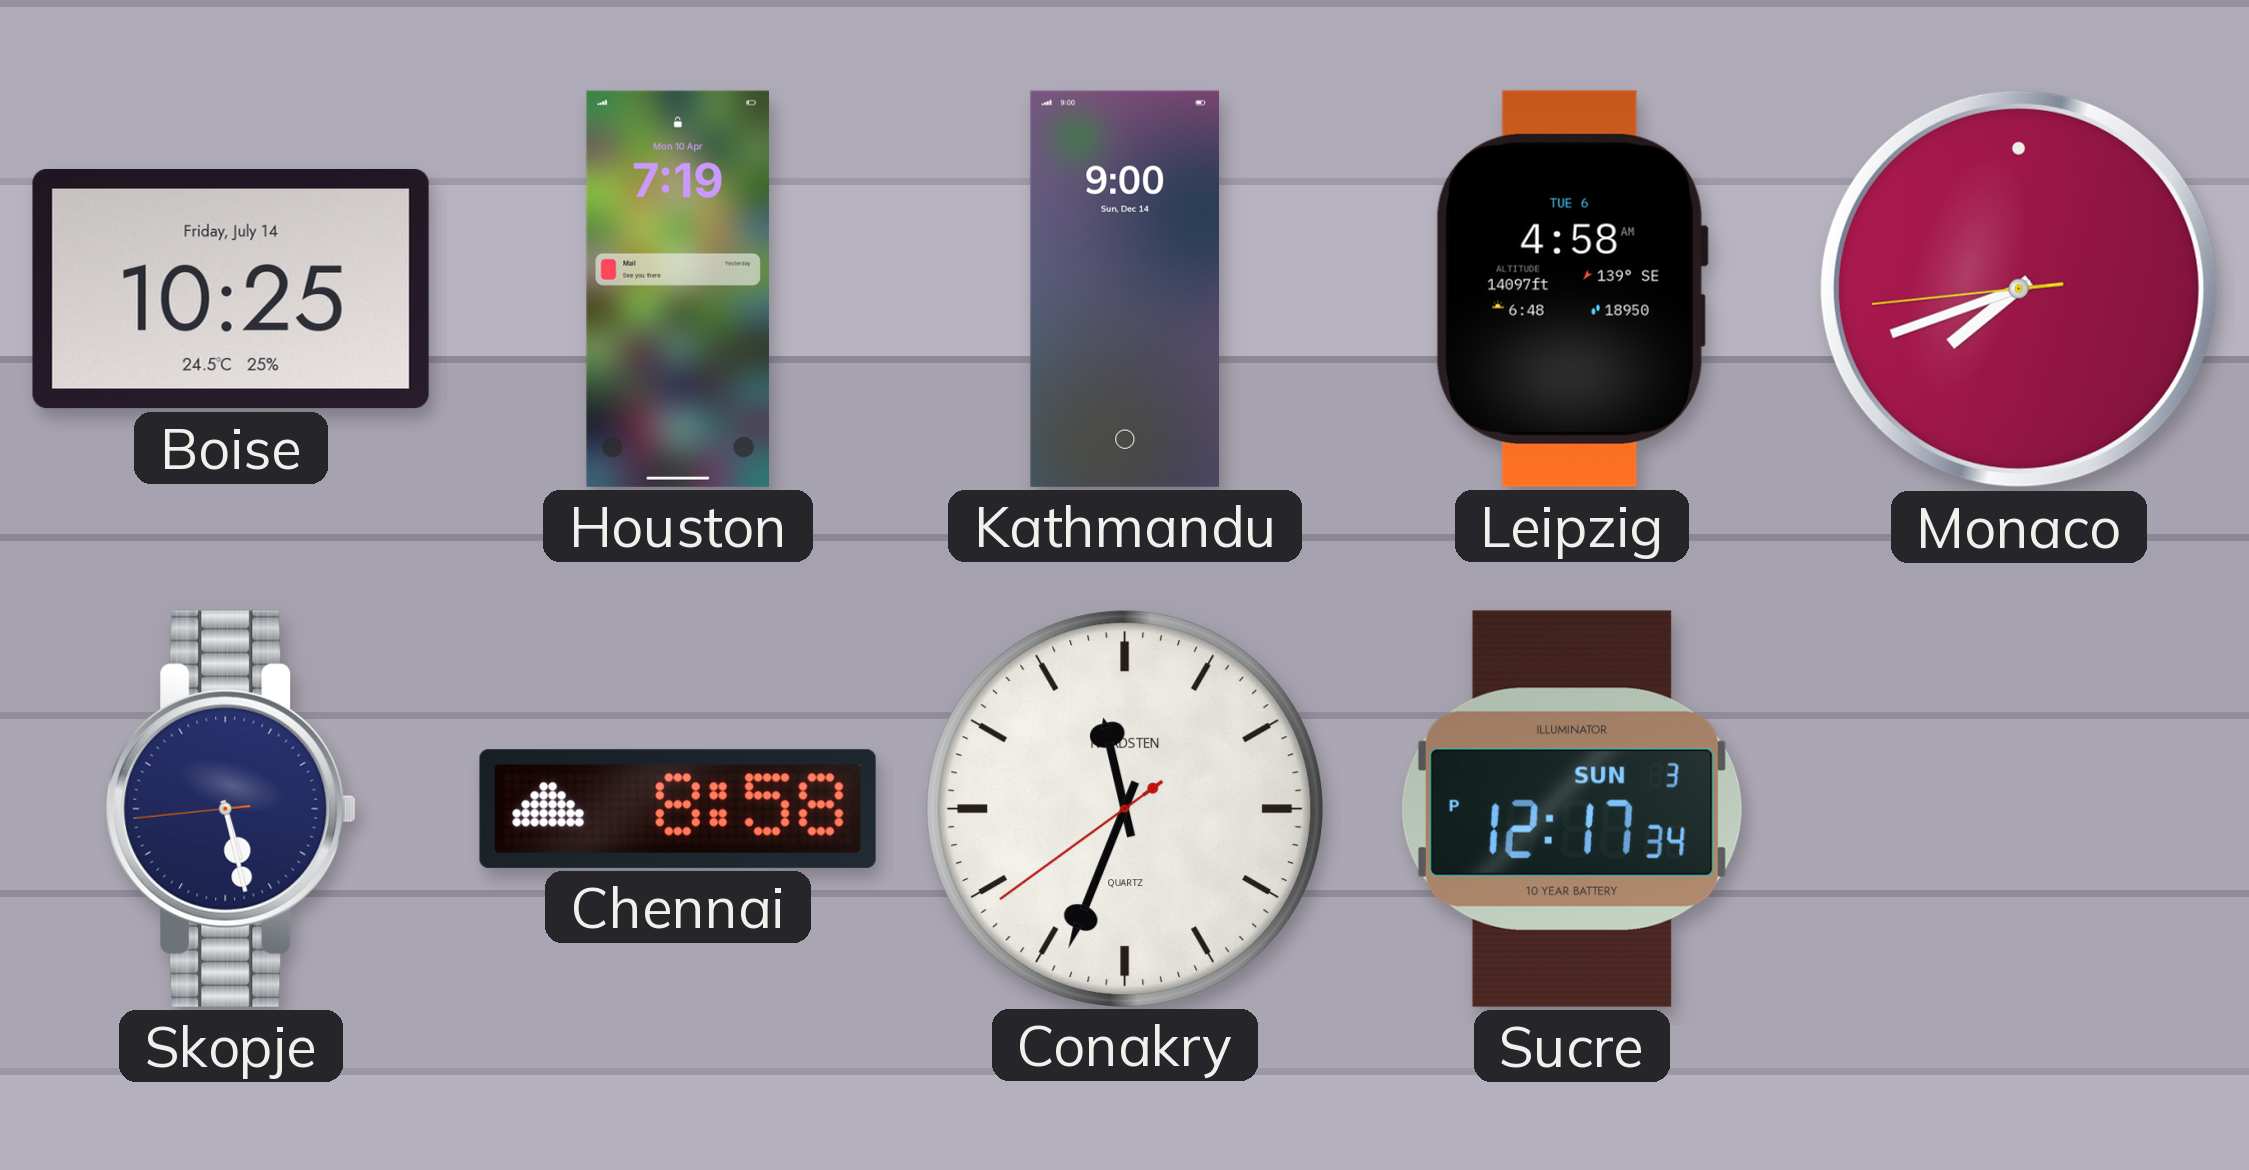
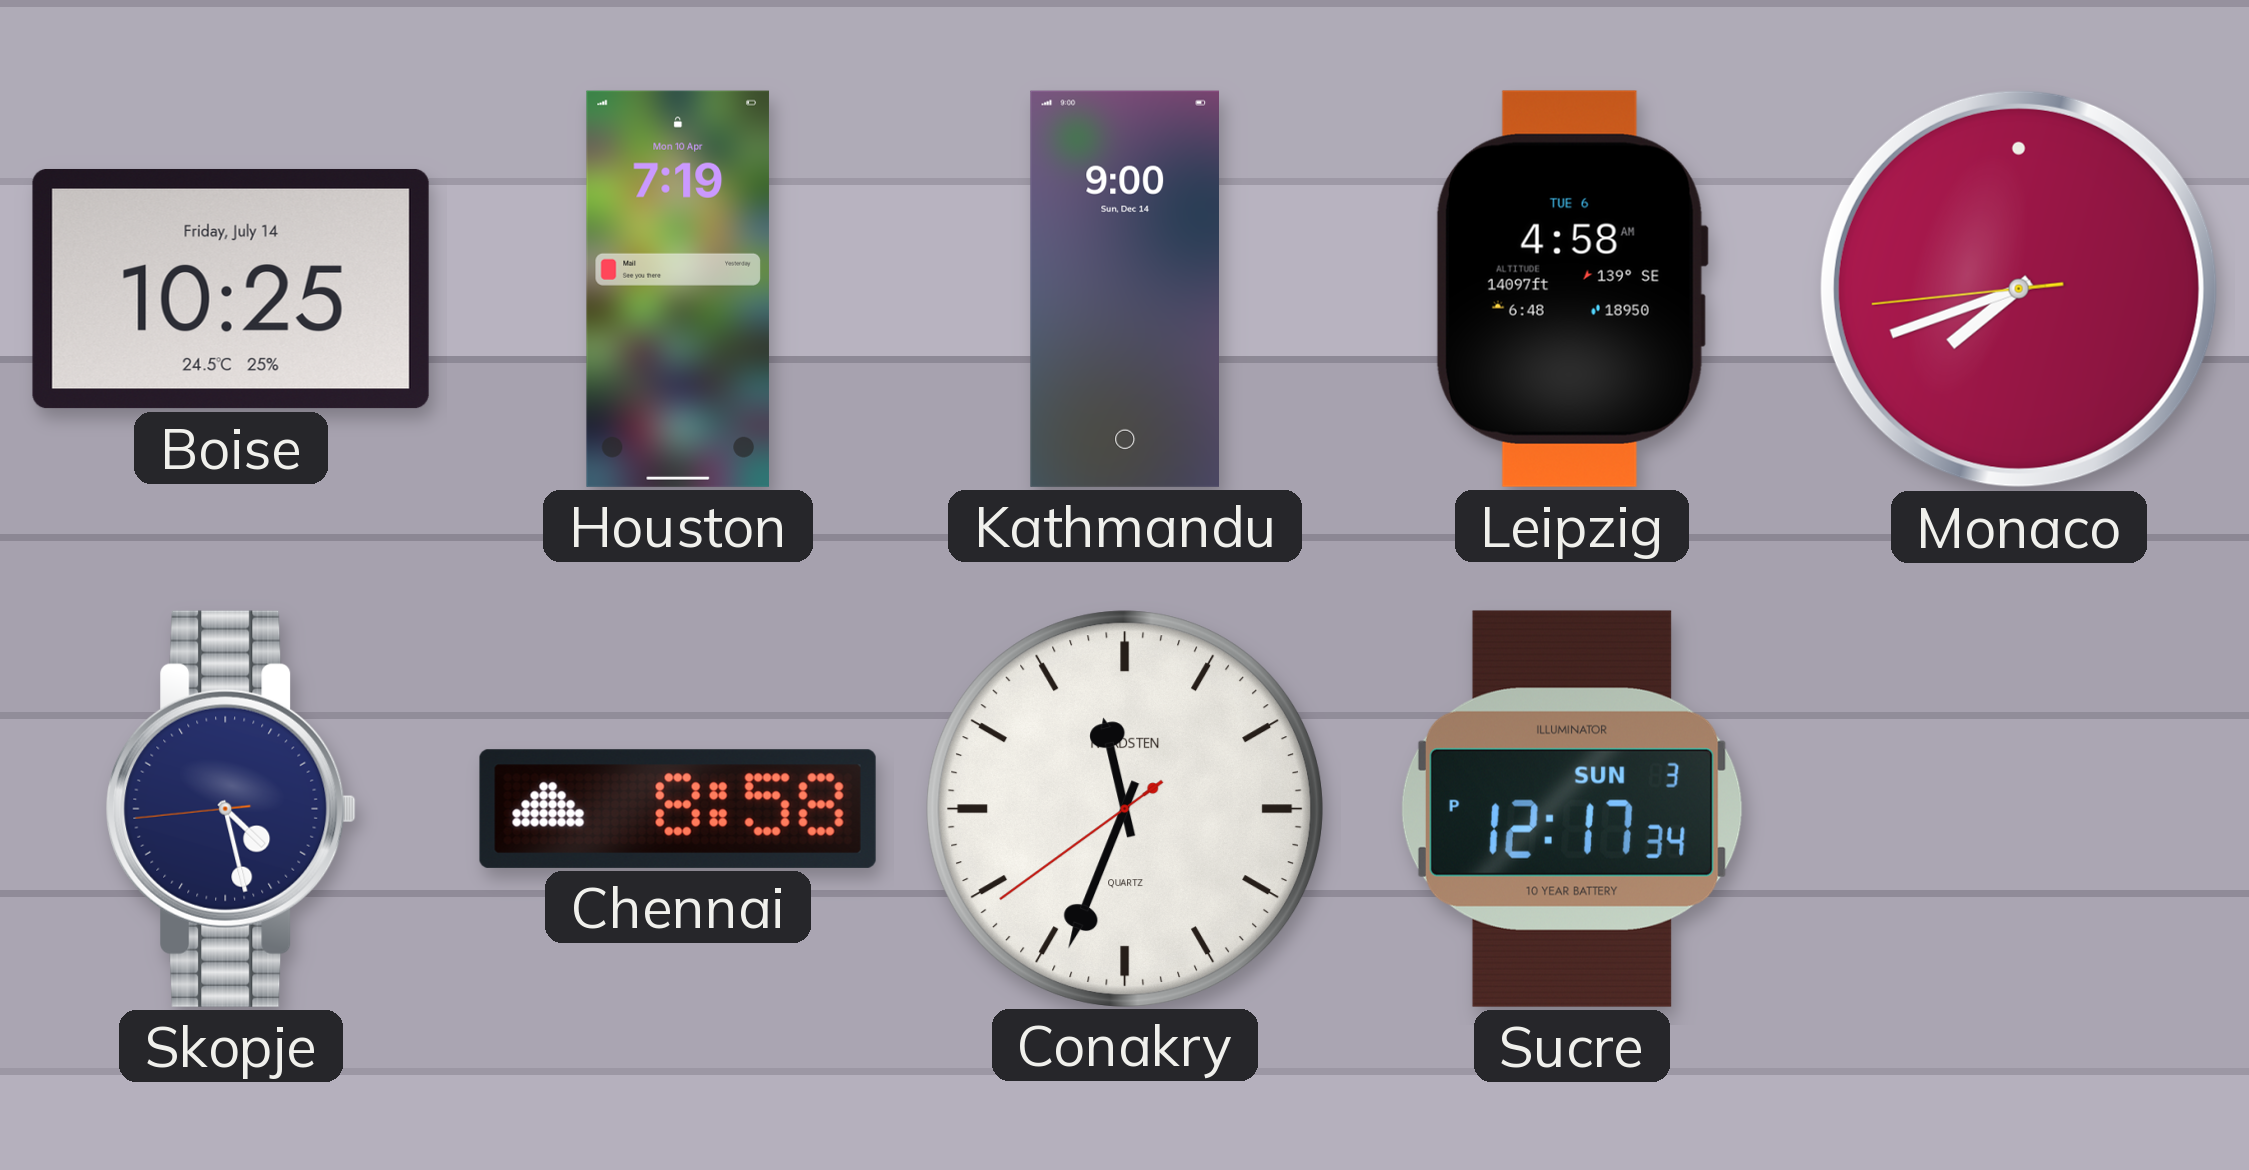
Skopje: 5:27 -> 4:27 (231, 809)
